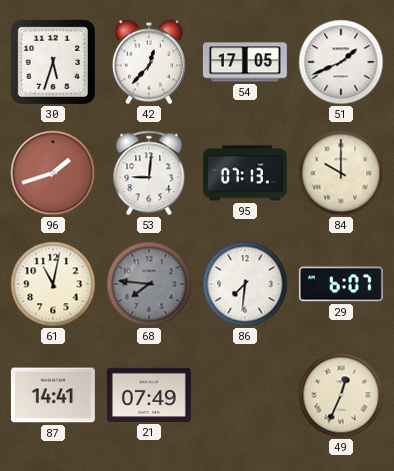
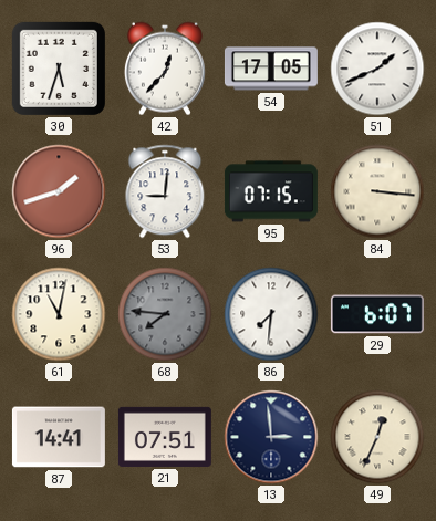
95: 07:13 -> 07:15 (271, 191)
84: 10:00 -> 3:16 (377, 191)
21: 07:49 -> 07:51 (165, 437)
13: none -> 2:59 (271, 437)
